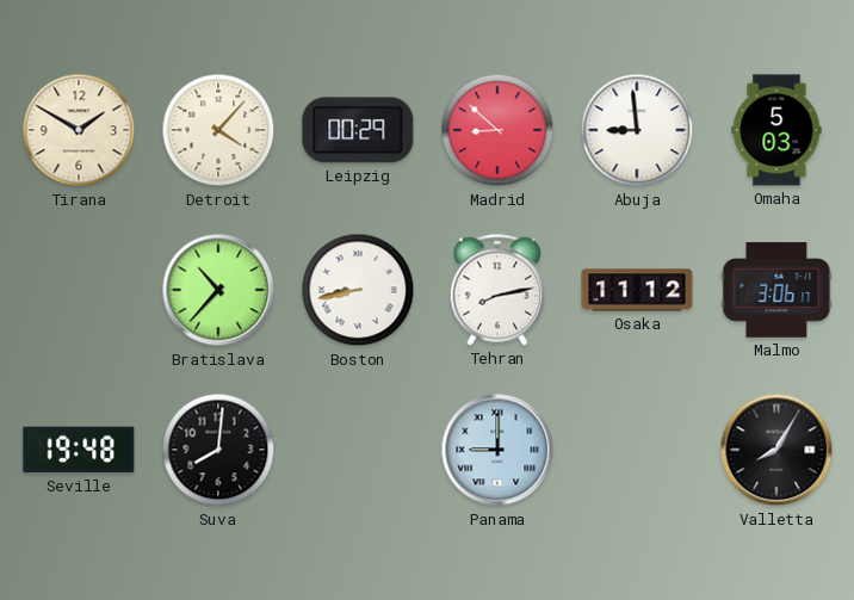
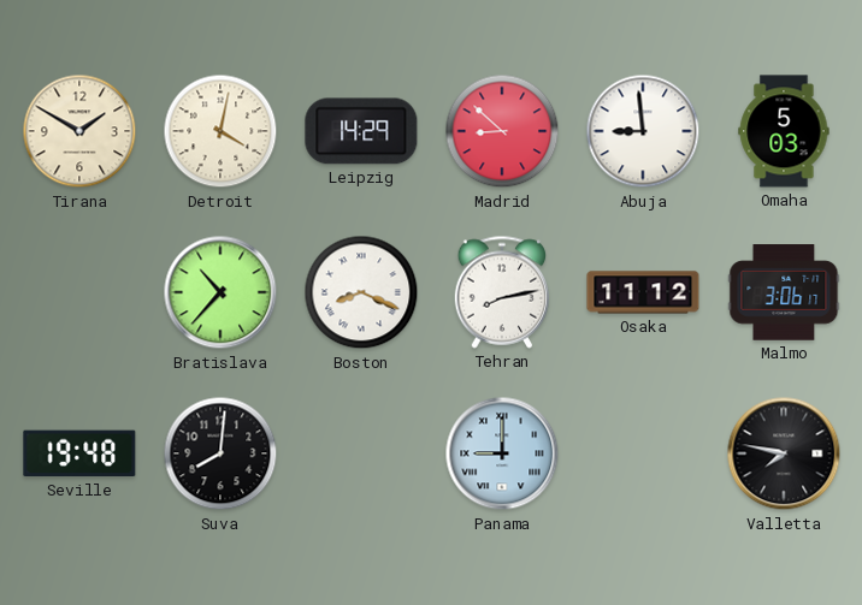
Detroit: 4:07 -> 4:02 (220, 131)
Leipzig: 00:29 -> 14:29 (361, 131)
Boston: 8:43 -> 8:19 (361, 292)
Valletta: 8:05 -> 7:47 (784, 453)
